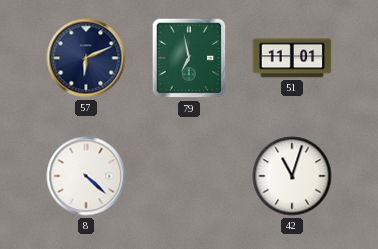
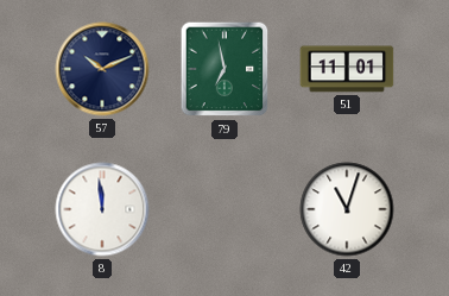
57: 6:11 -> 10:11 (102, 69)
8: 4:22 -> 11:59 (102, 209)
